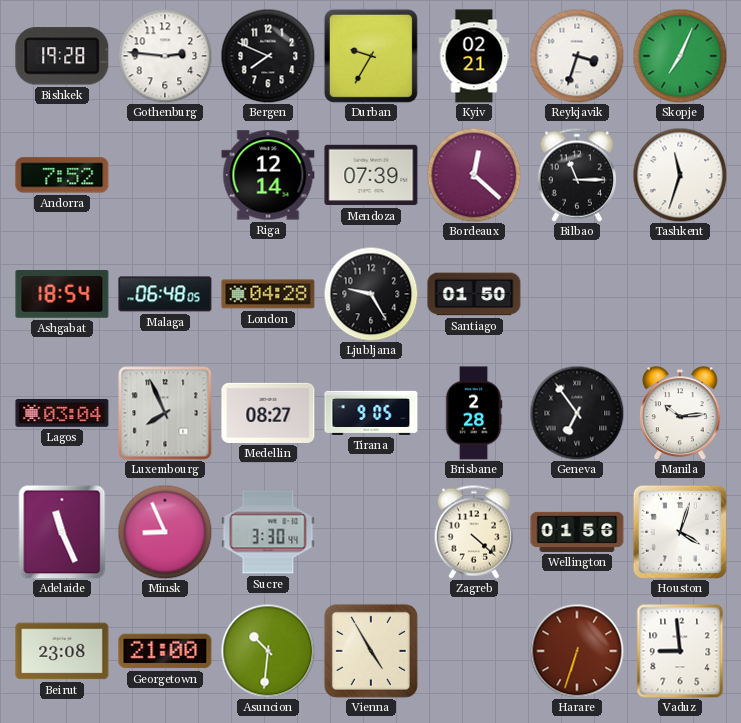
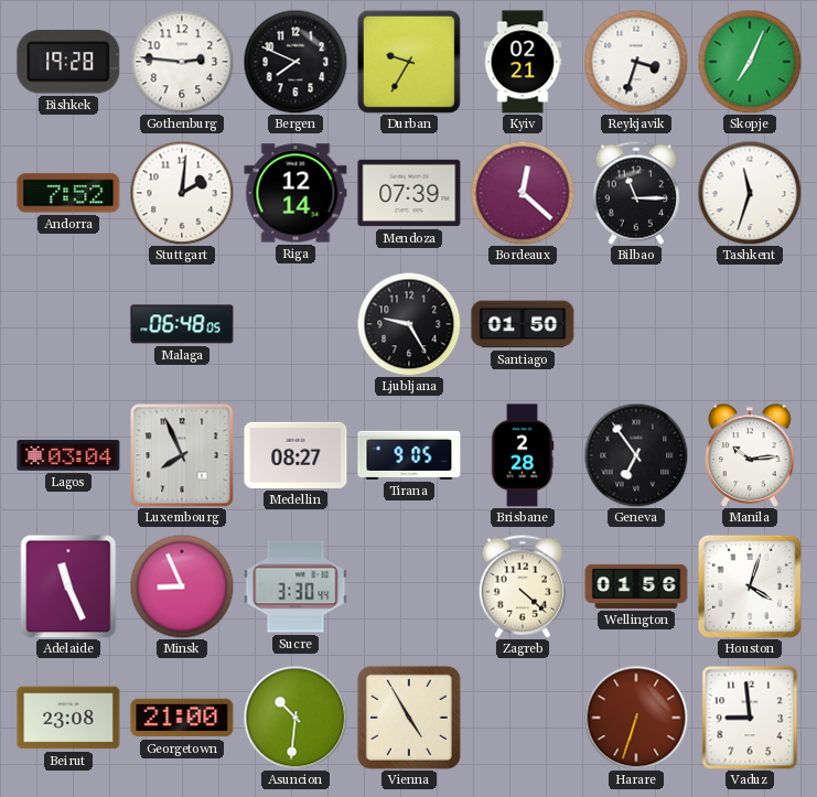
Stuttgart: none -> 2:01 (182, 193)
Ashgabat: 18:54 -> none (62, 295)
London: 04:28 -> none (268, 294)
